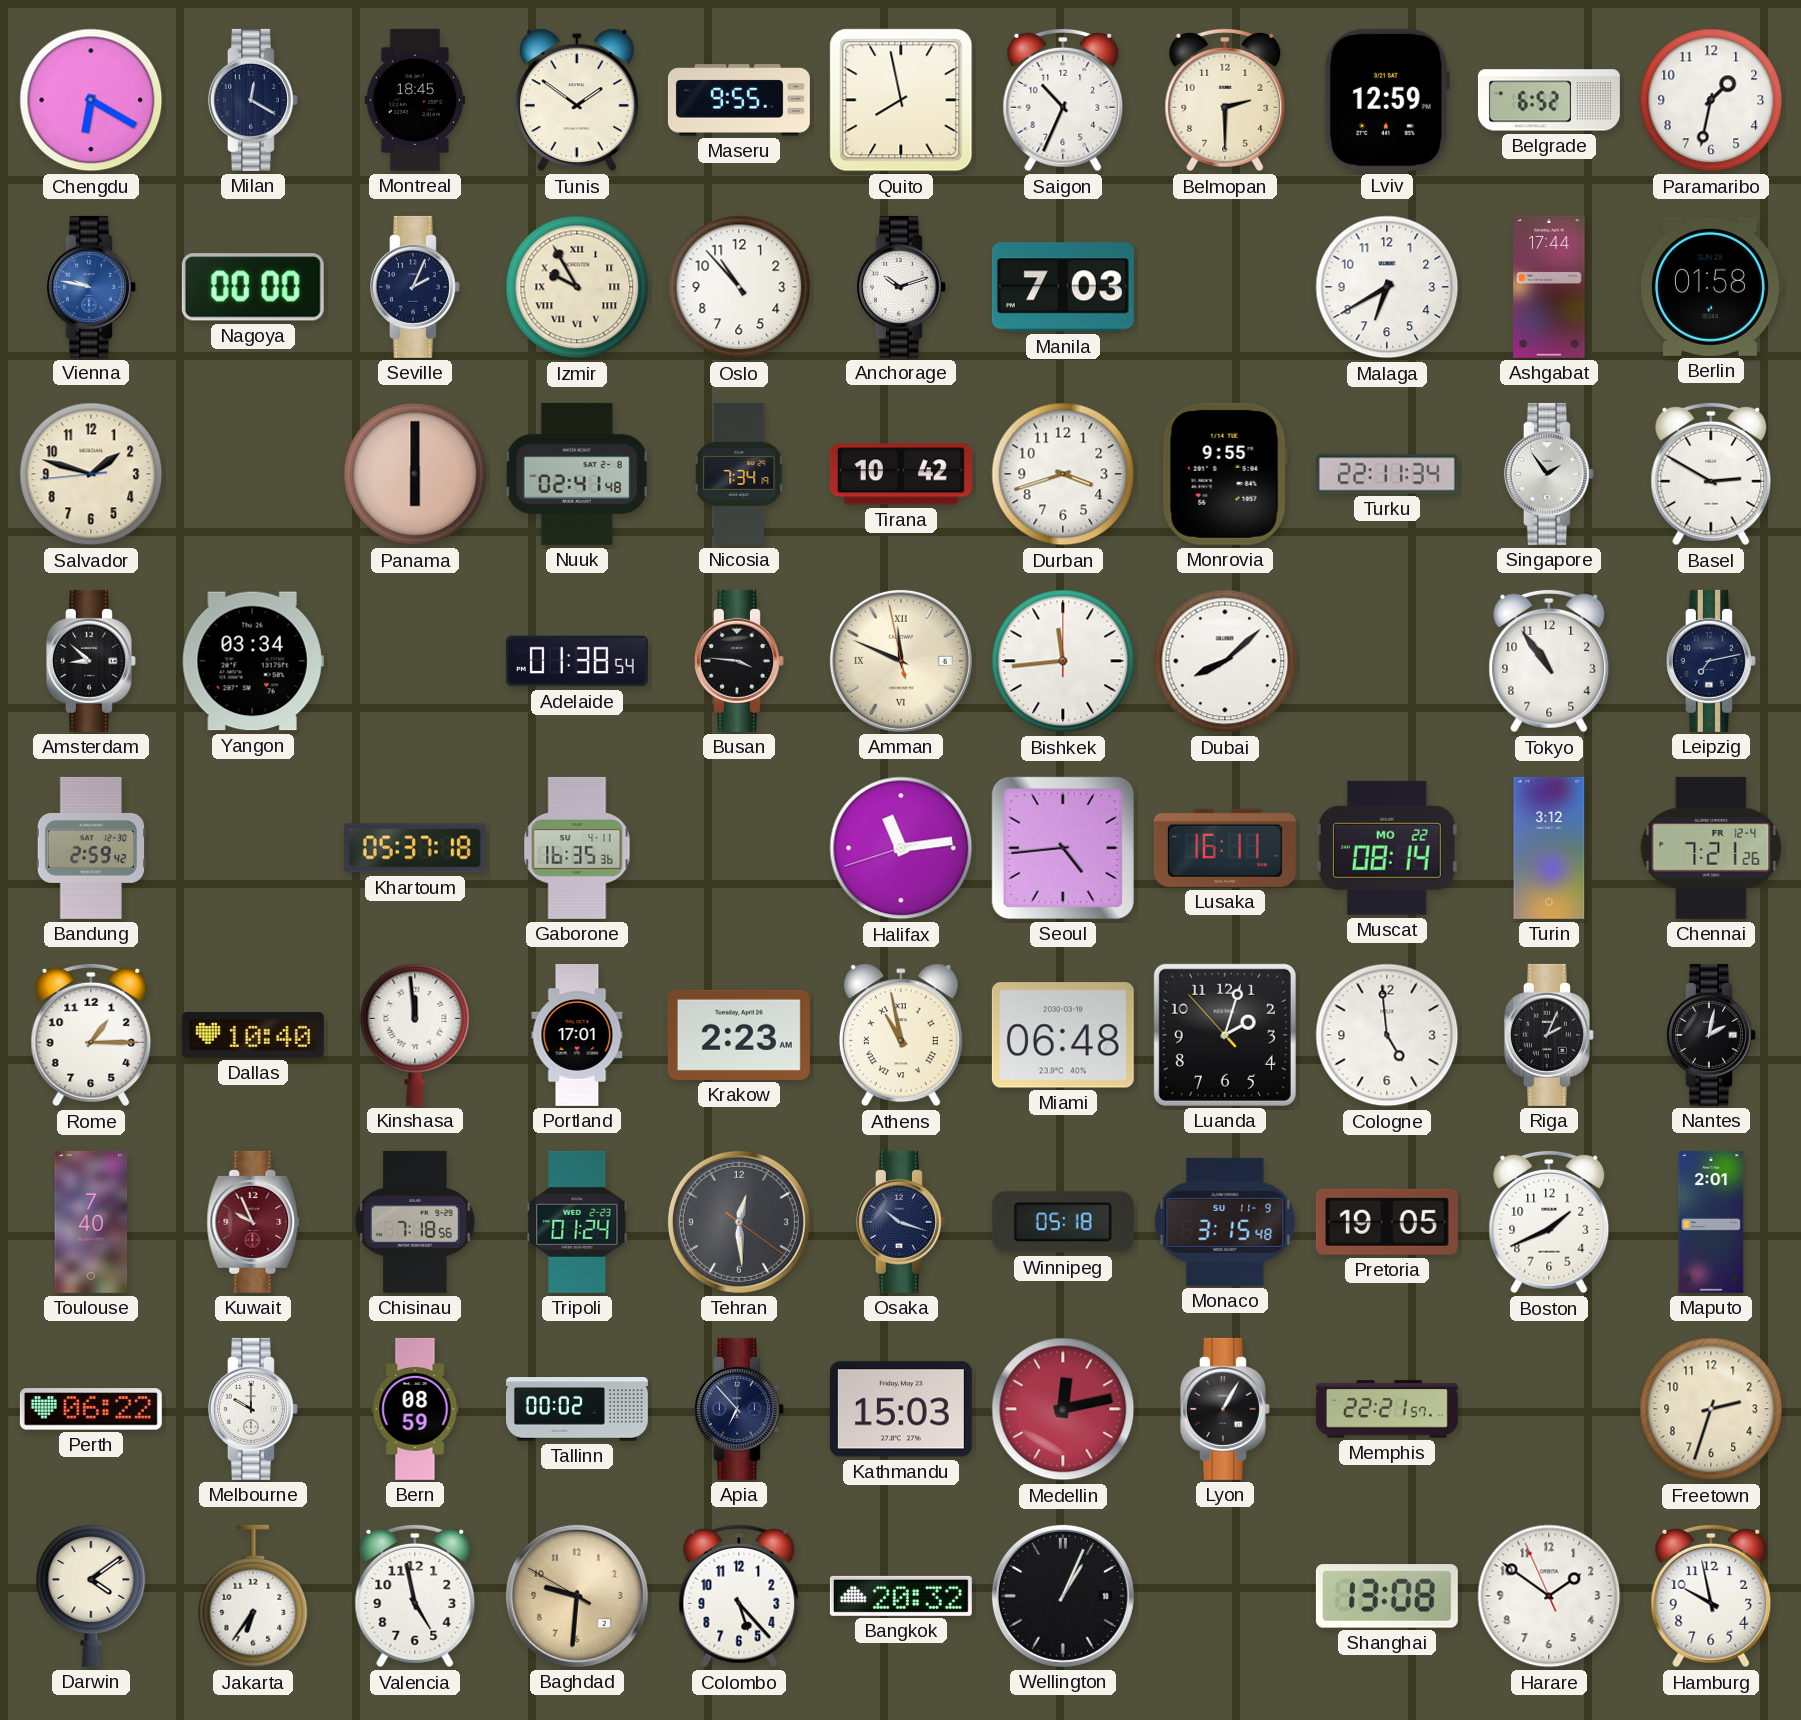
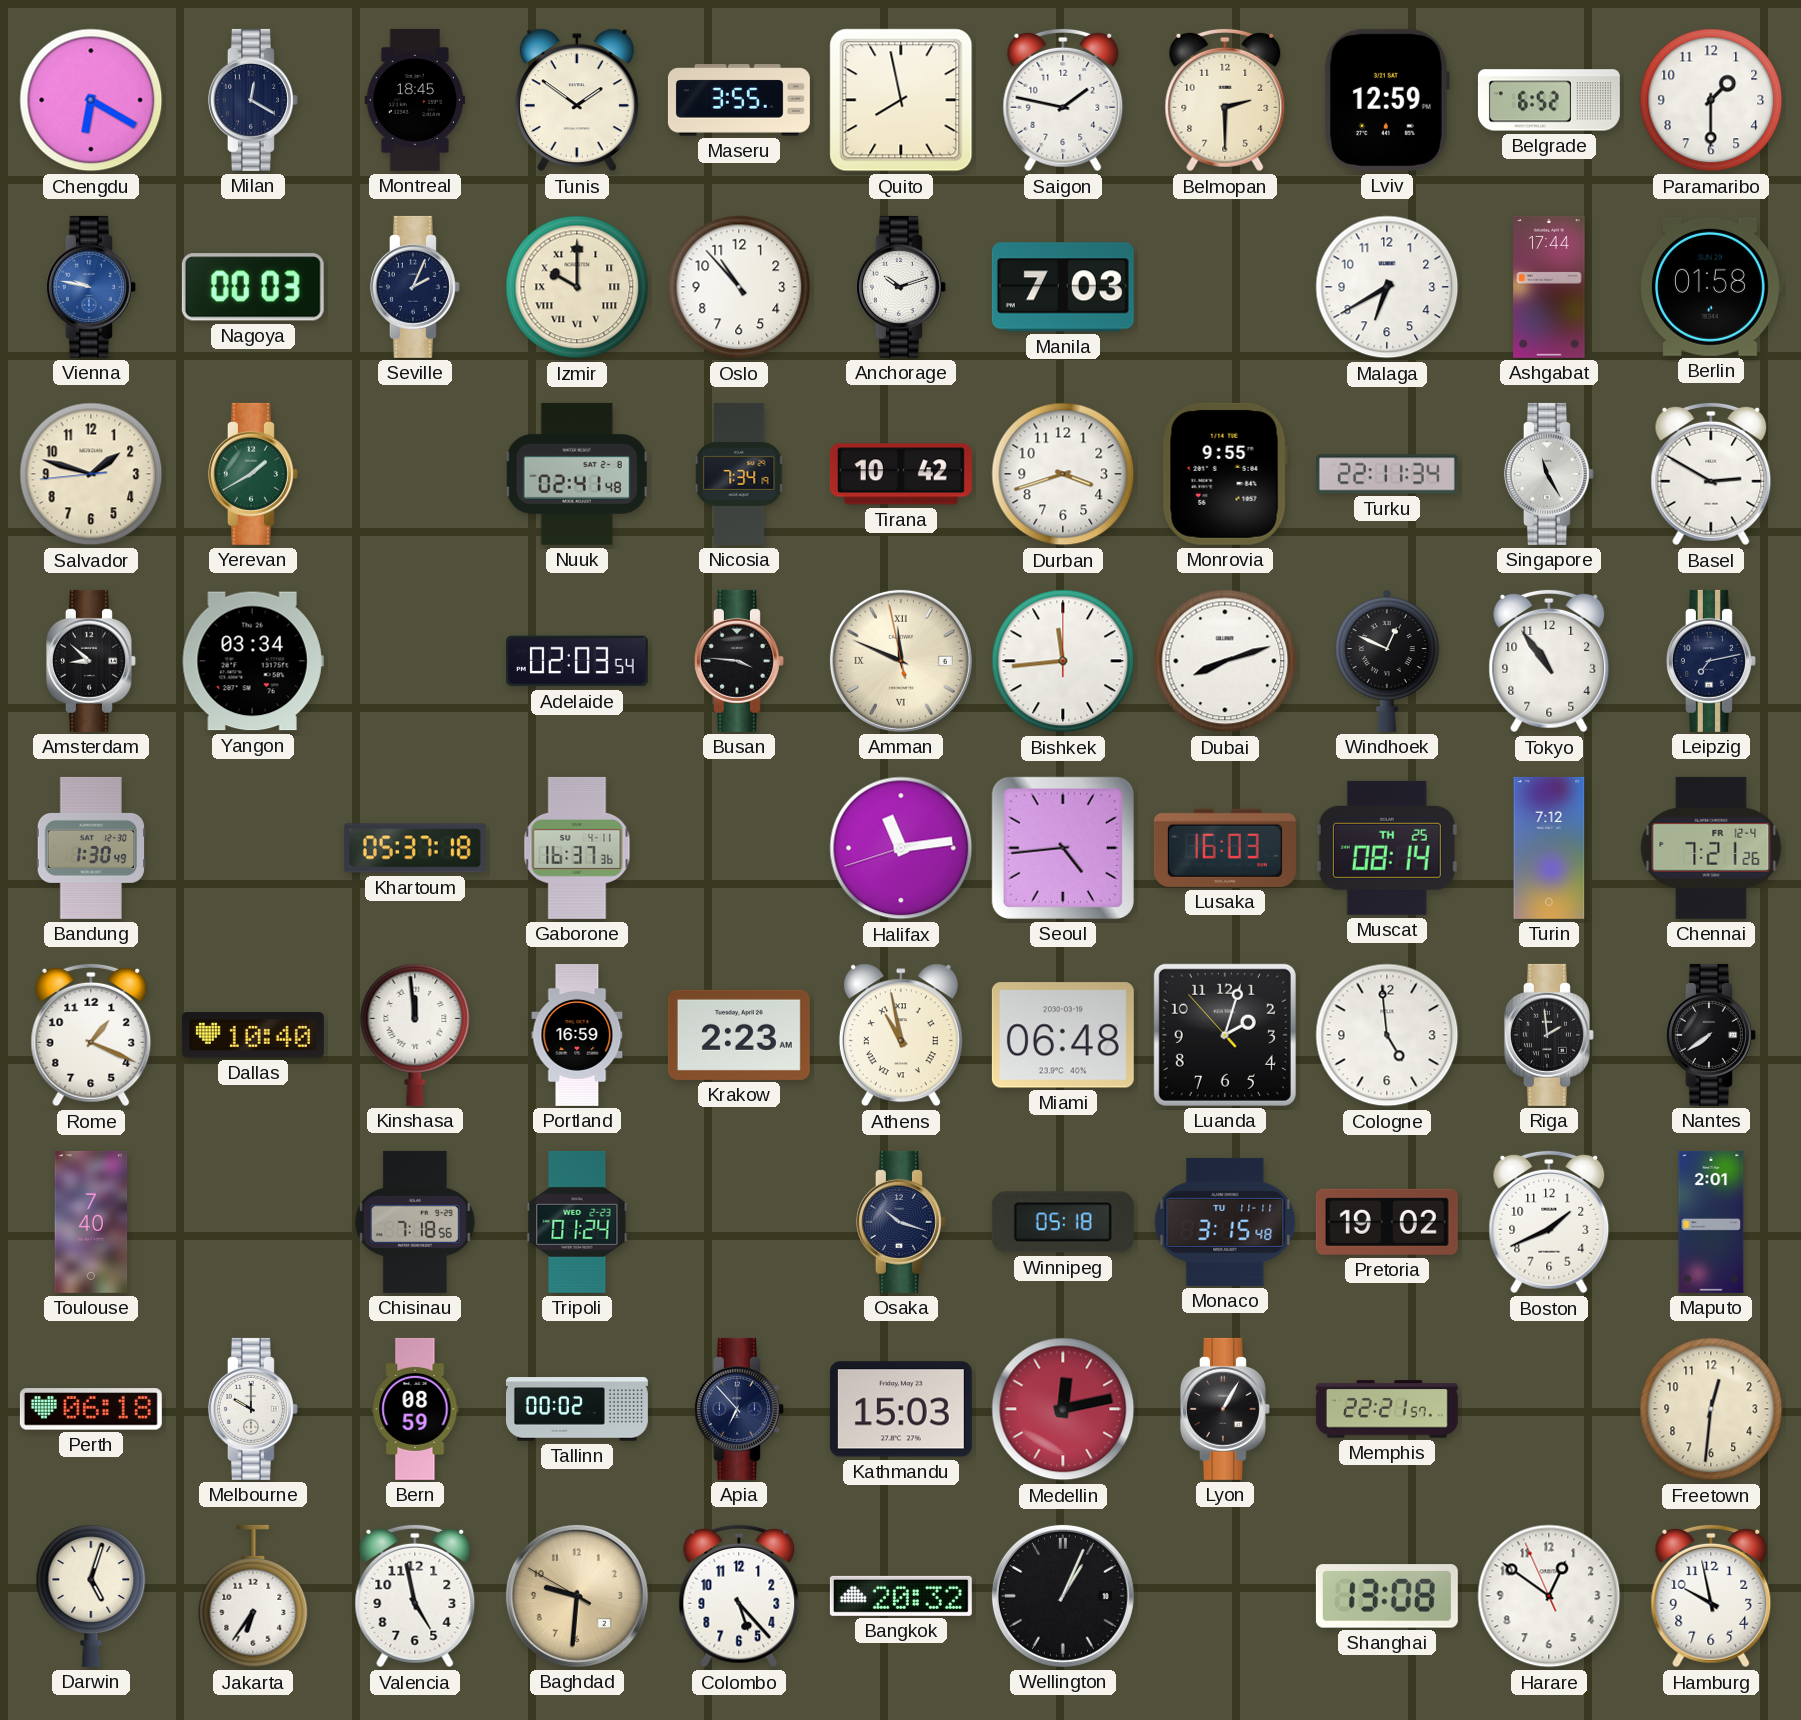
Maseru: 9:55 -> 3:55 (739, 100)
Saigon: 10:34 -> 1:47 (1063, 100)
Paramaribo: 1:32 -> 1:30 (1711, 100)
Nagoya: 00:00 -> 00:03 (253, 287)
Izmir: 9:55 -> 10:00 (577, 287)
Yerevan: none -> 1:40 (253, 474)
Panama: 6:00 -> none (415, 474)
Singapore: 1:54 -> 11:25 (1549, 474)
Adelaide: 01:38 -> 02:03 (577, 661)
Dubai: 8:08 -> 8:12 (1225, 661)
Windhoek: none -> 12:49 (1387, 661)
Bandung: 2:59 -> 1:30 (91, 848)
Gaborone: 16:35 -> 16:37 (577, 848)
Lusaka: 16:11 -> 16:03 (1225, 848)
Muscat date: MO 22 -> TH 25 (1387, 848)
Turin: 3:12 -> 7:12 (1549, 848)
Rome: 1:15 -> 1:19 (91, 1035)
Portland: 17:01 -> 16:59 (577, 1035)
Riga: 2:04 -> 1:59 (1549, 1035)
Nantes: 2:02 -> 7:39 (1711, 1035)
Kuwait: 9:56 -> none (253, 1222)
Tehran: 12:29 -> none (739, 1222)
Monaco date: SU 11-9 -> TU 11-11 (1225, 1222)
Pretoria: 19:05 -> 19:02 (1387, 1222)
Perth: 06:22 -> 06:18 (91, 1409)
Freetown: 2:33 -> 12:31 (1711, 1409)
Darwin: 4:09 -> 5:03 (91, 1596)
Harare: 1:50 -> 12:50 (1549, 1596)
